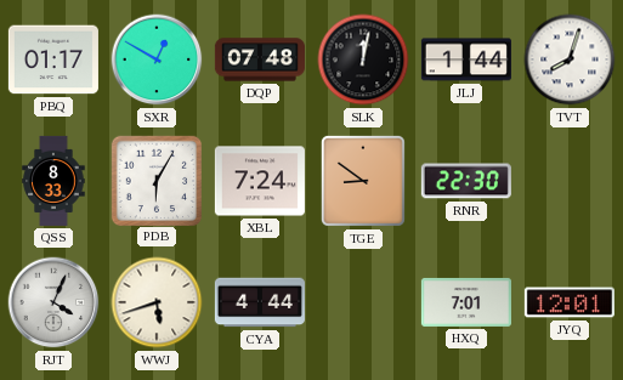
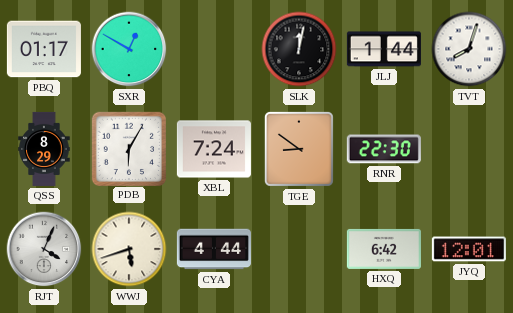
DQP: 07:48 -> none (260, 59)
QSS: 8:33 -> 8:29 (44, 149)
HXQ: 7:01 -> 6:42 (384, 249)
